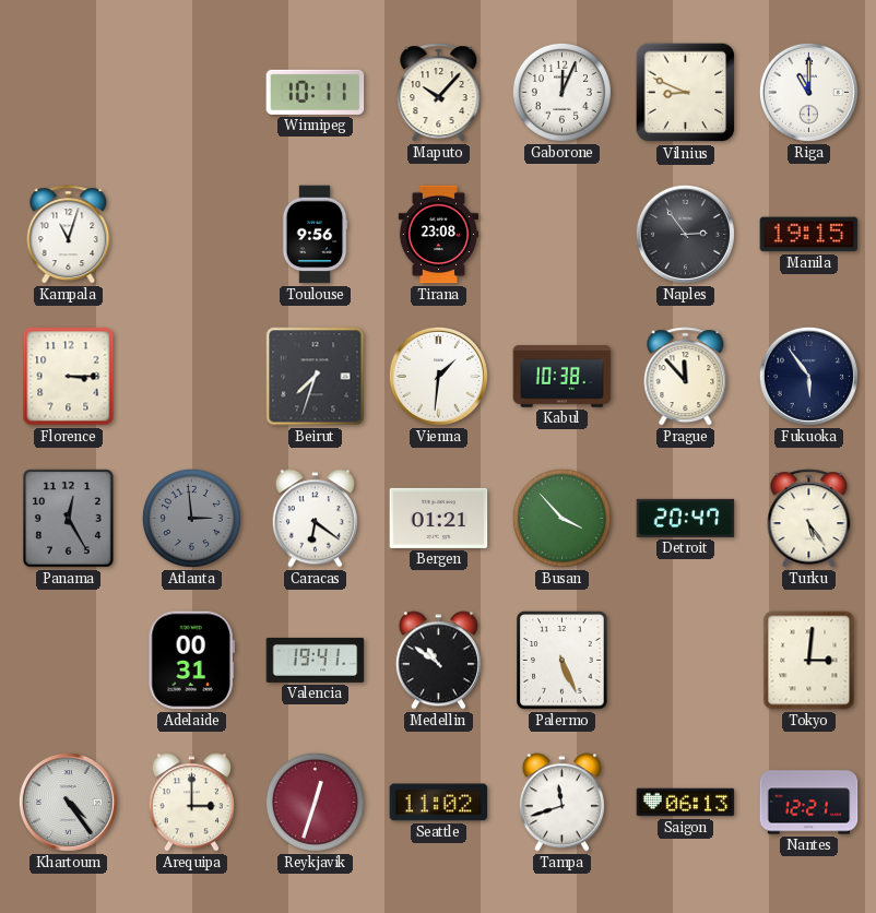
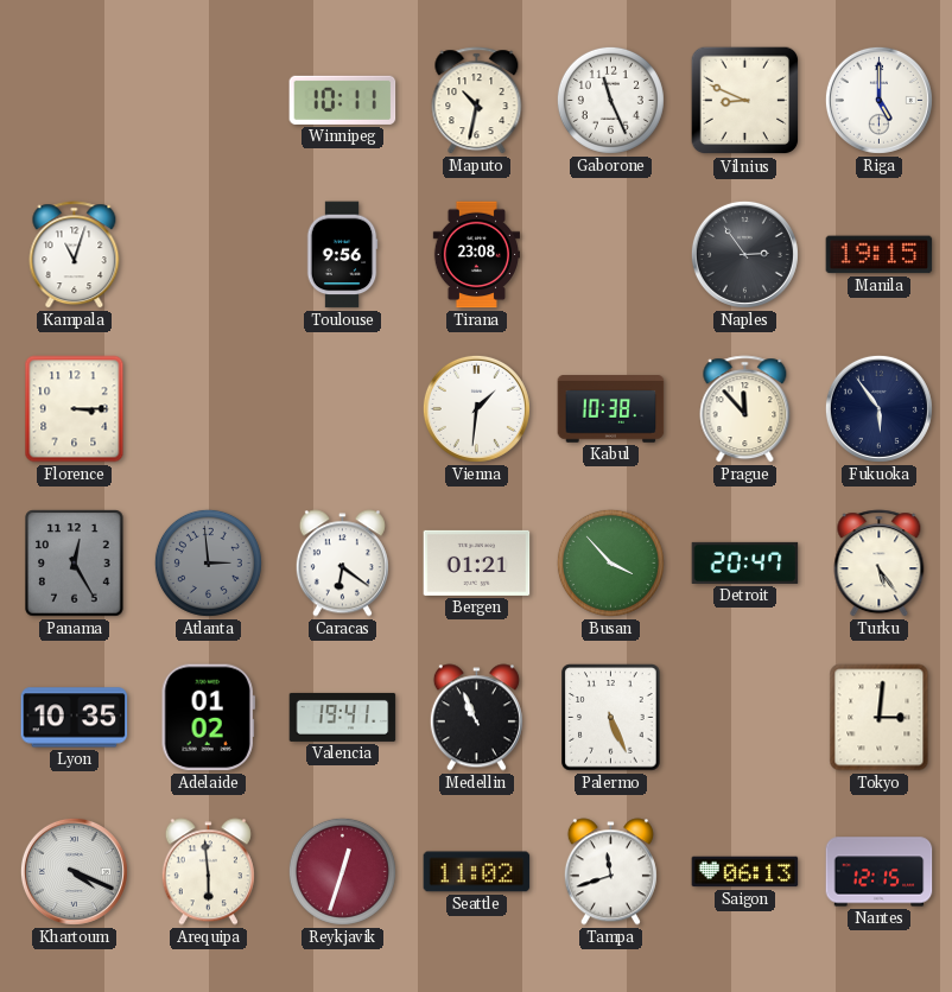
Maputo: 10:07 -> 10:32 (477, 101)
Gaborone: 12:04 -> 11:26 (610, 100)
Riga: 11:00 -> 5:00 (878, 100)
Beirut: 7:33 -> none (316, 377)
Lyon: none -> 10:35 (75, 718)
Adelaide: 00:31 -> 01:02 (208, 718)
Medellin: 10:51 -> 10:56 (476, 718)
Khartoum: 4:24 -> 4:19 (74, 871)
Arequipa: 3:00 -> 5:59 (208, 872)
Nantes: 12:21 -> 12:15 (880, 872)
